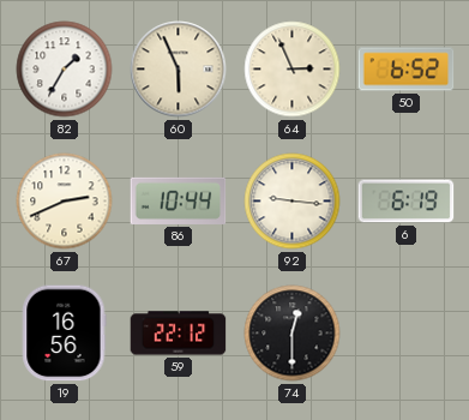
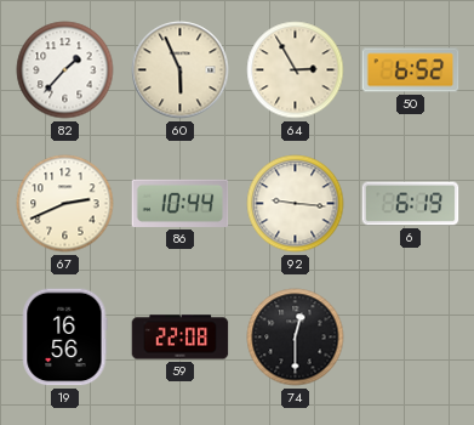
82: 1:35 -> 1:37 (65, 70)
64: 2:56 -> 2:55 (296, 70)
59: 22:12 -> 22:08 (181, 338)
